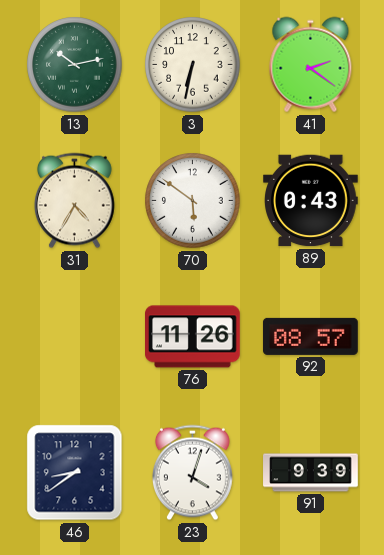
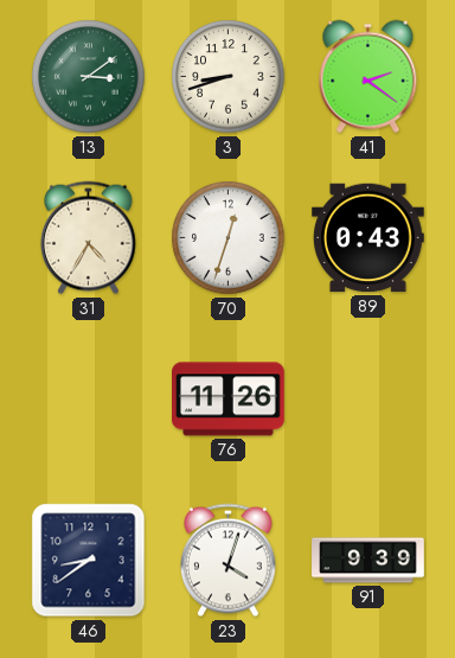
13: 10:13 -> 3:09 (89, 77)
3: 6:32 -> 8:42 (229, 77)
70: 5:51 -> 12:33 (229, 238)
92: 08:57 -> none (310, 336)
